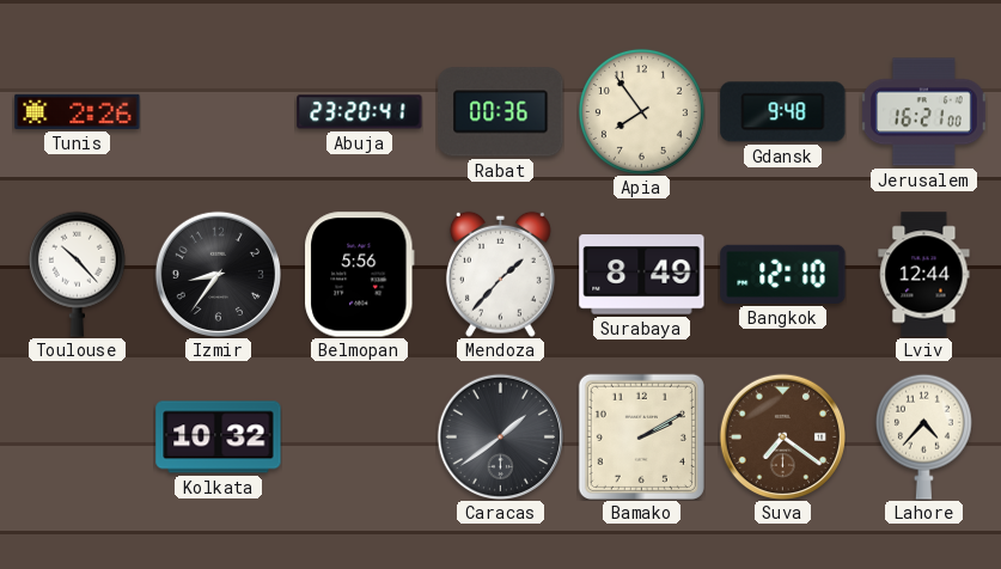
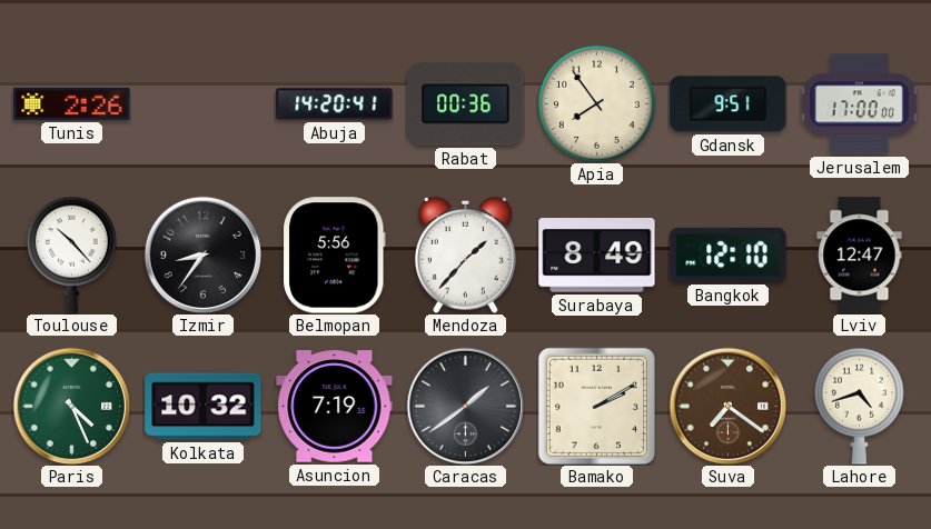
Abuja: 23:20 -> 14:20 (335, 104)
Gdansk: 9:48 -> 9:51 (729, 104)
Jerusalem: 16:21 -> 17:00 (859, 104)
Lviv: 12:44 -> 12:47 (860, 256)
Paris: none -> 4:26 (71, 406)
Asuncion: none -> 7:19 (335, 407)
Lahore: 4:37 -> 4:42 (859, 406)
